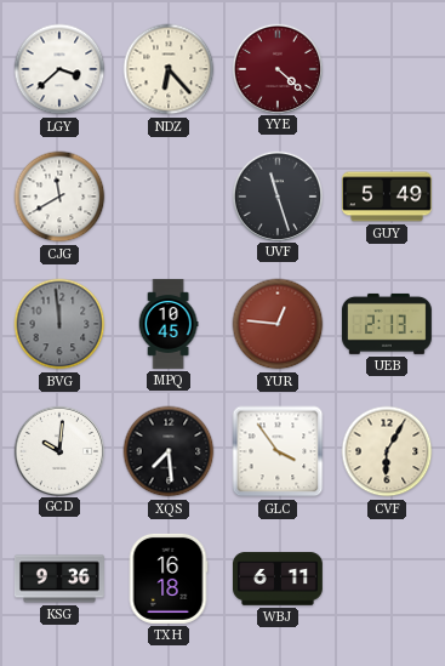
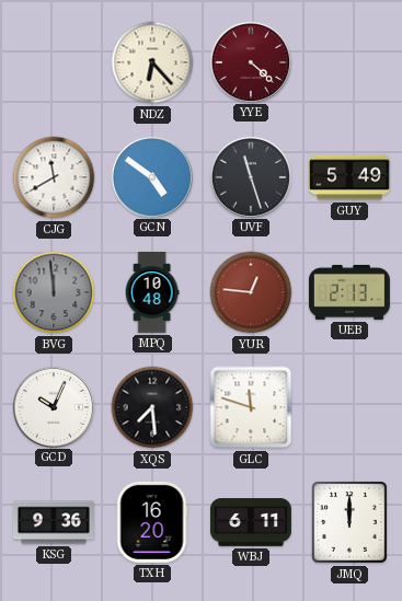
LGY: 3:38 -> none (59, 69)
GCN: none -> 4:51 (151, 176)
MPQ: 10:45 -> 10:48 (152, 292)
GCD: 10:01 -> 10:04 (53, 406)
GLC: 3:54 -> 11:48 (251, 407)
CVF: 6:05 -> none (387, 451)
TXH: 16:18 -> 16:20 (152, 522)
JMQ: none -> 12:00 (349, 522)
